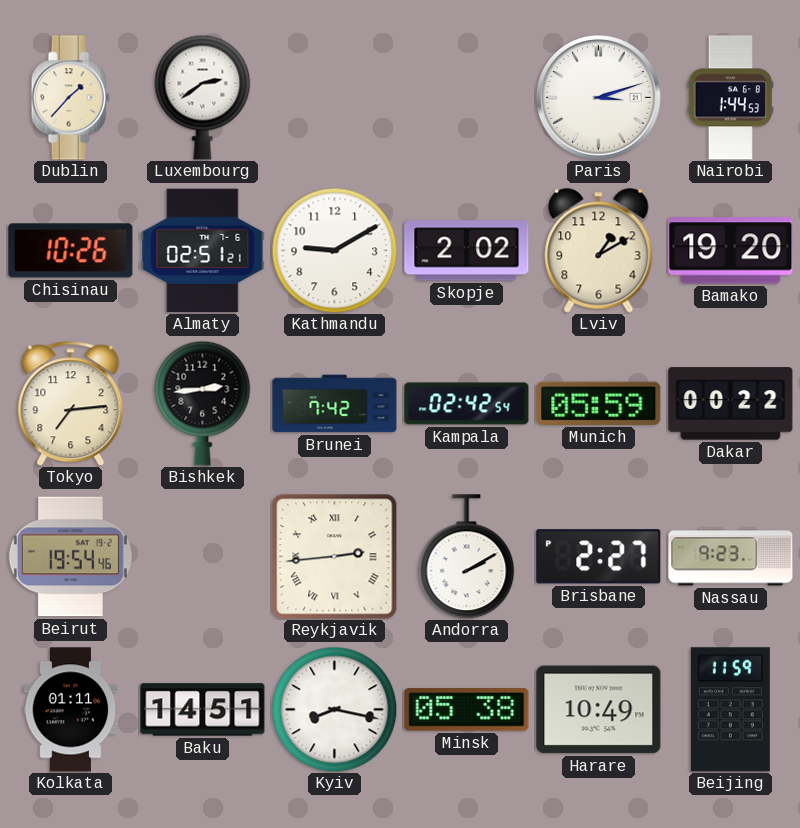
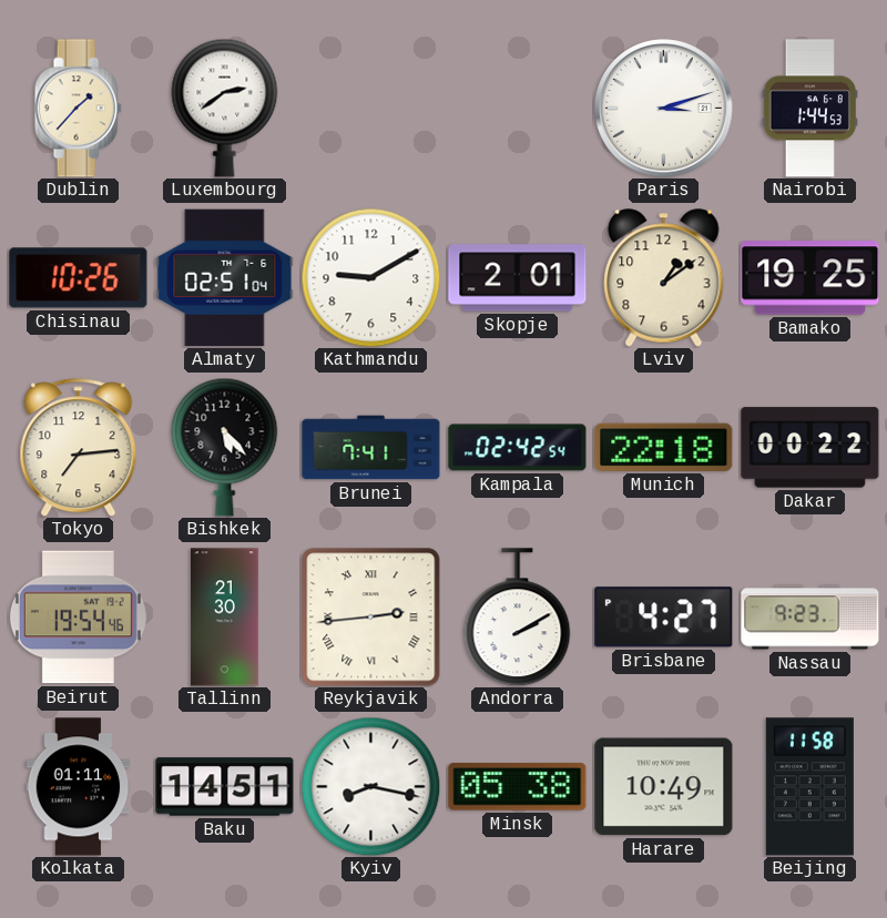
Almaty: 02:51:21 -> 02:51:04 (225, 278)
Skopje: 2:02 -> 2:01 (518, 278)
Lviv: 1:10 -> 1:09 (664, 278)
Bamako: 19:20 -> 19:25 (810, 278)
Bishkek: 2:44 -> 5:23 (225, 447)
Brunei: 7:42 -> 7:41 (371, 448)
Munich: 05:59 -> 22:18 (664, 447)
Tallinn: none -> 21:30 (225, 618)
Brisbane: 2:27 -> 4:27 (664, 618)
Beijing: 11:59 -> 11:58 (809, 787)
